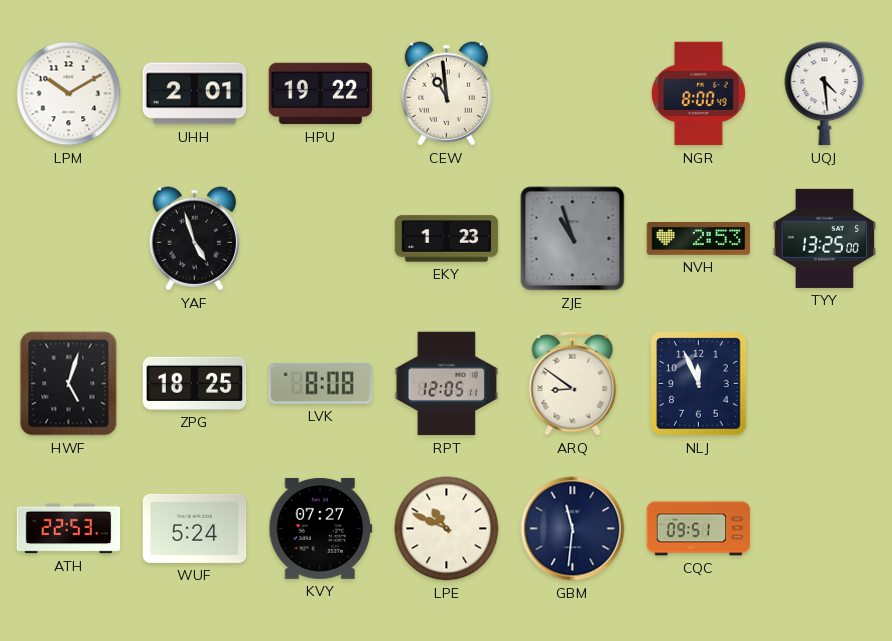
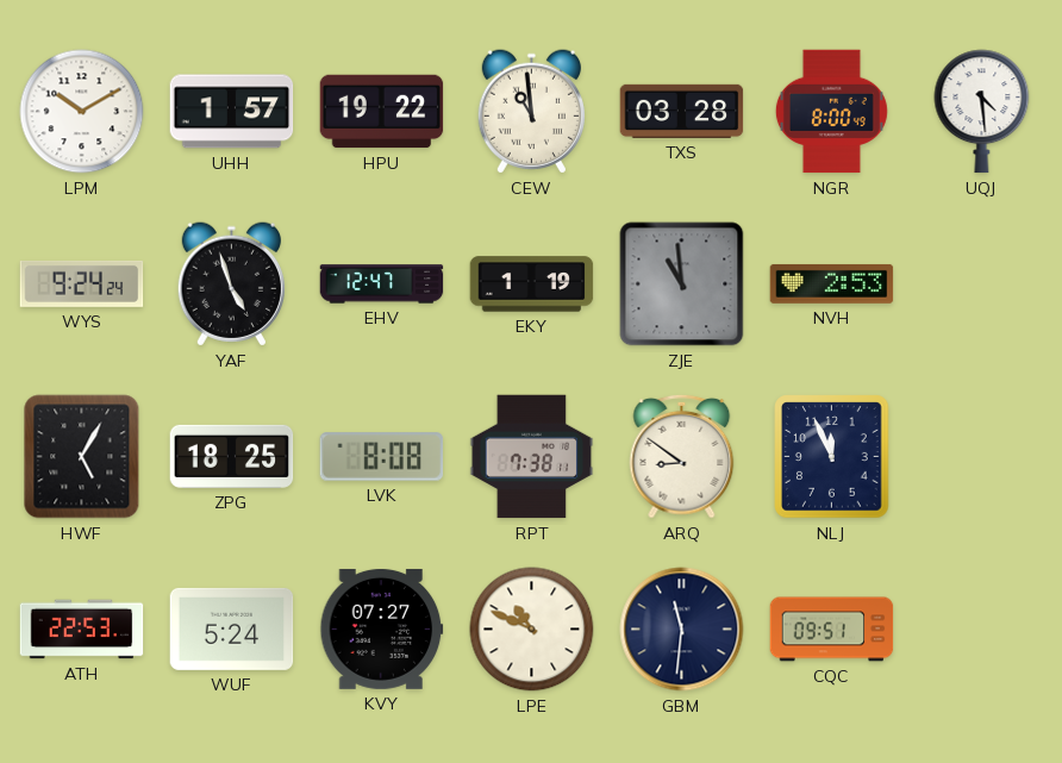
UHH: 2:01 -> 1:57 (232, 112)
TXS: none -> 03:28 (682, 111)
WYS: none -> 9:24 (82, 283)
EHV: none -> 12:47 (382, 284)
EKY: 1:23 -> 1:19 (532, 284)
ZJE: 10:57 -> 10:59 (682, 284)
TYY: 13:25 -> none (825, 238)
HWF: 5:03 -> 5:05 (82, 457)
RPT: 12:05 -> 7:38 (532, 457)
